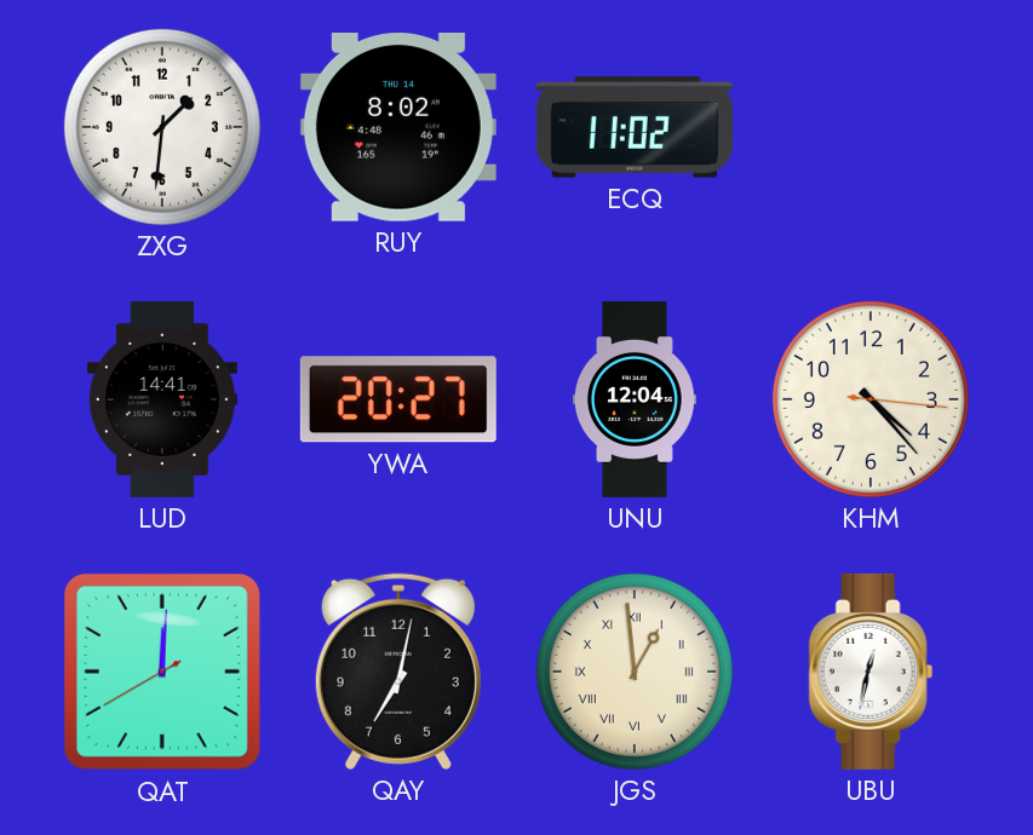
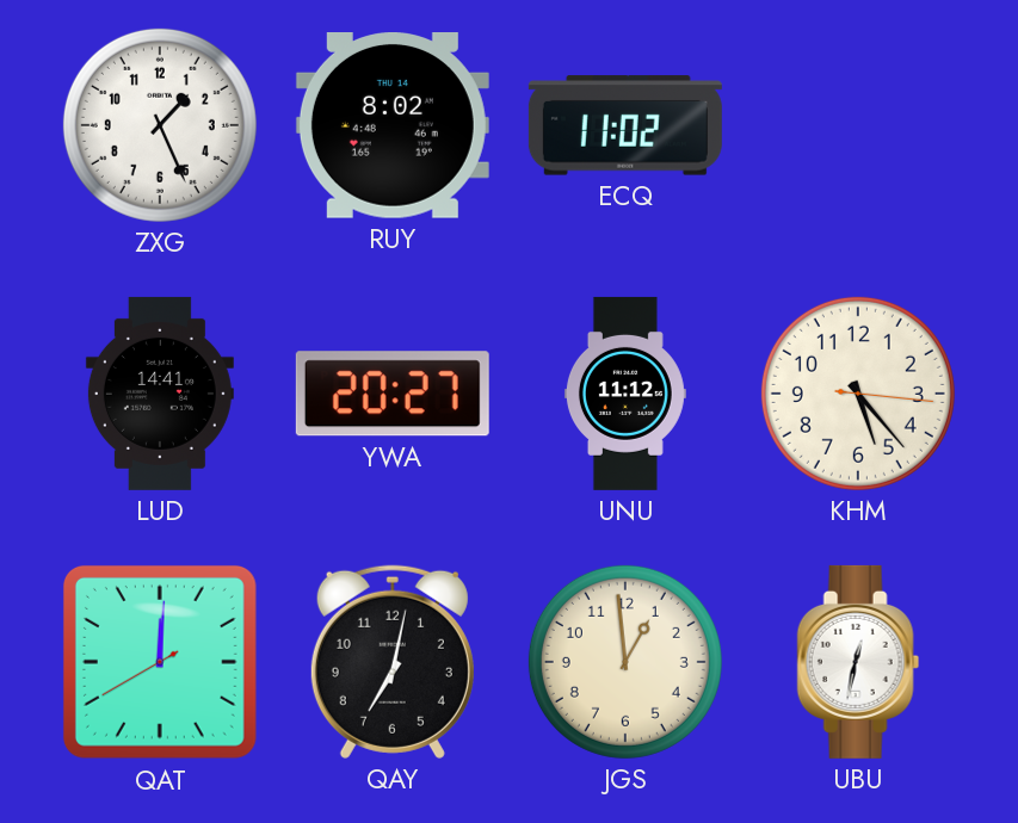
ZXG: 1:31 -> 1:26 (160, 125)
UNU: 12:04 -> 11:12 (625, 394)
KHM: 4:23 -> 5:23 (858, 394)
JGS numerals: Roman -> Arabic (625, 662)
